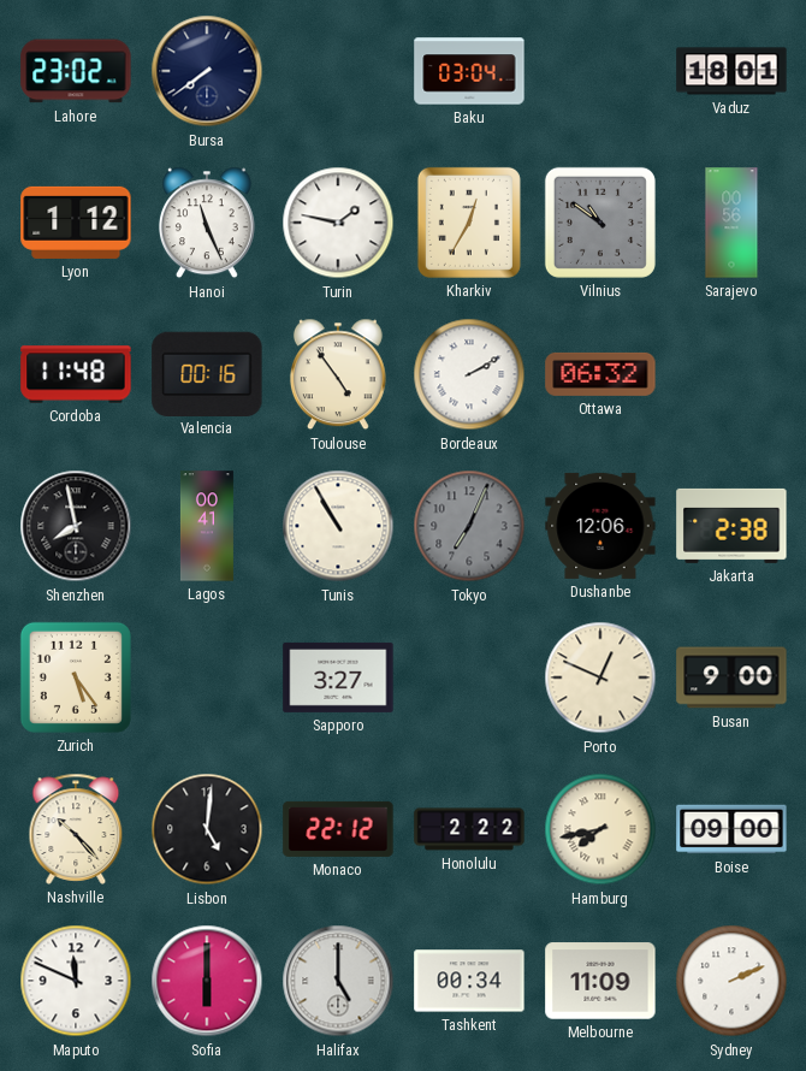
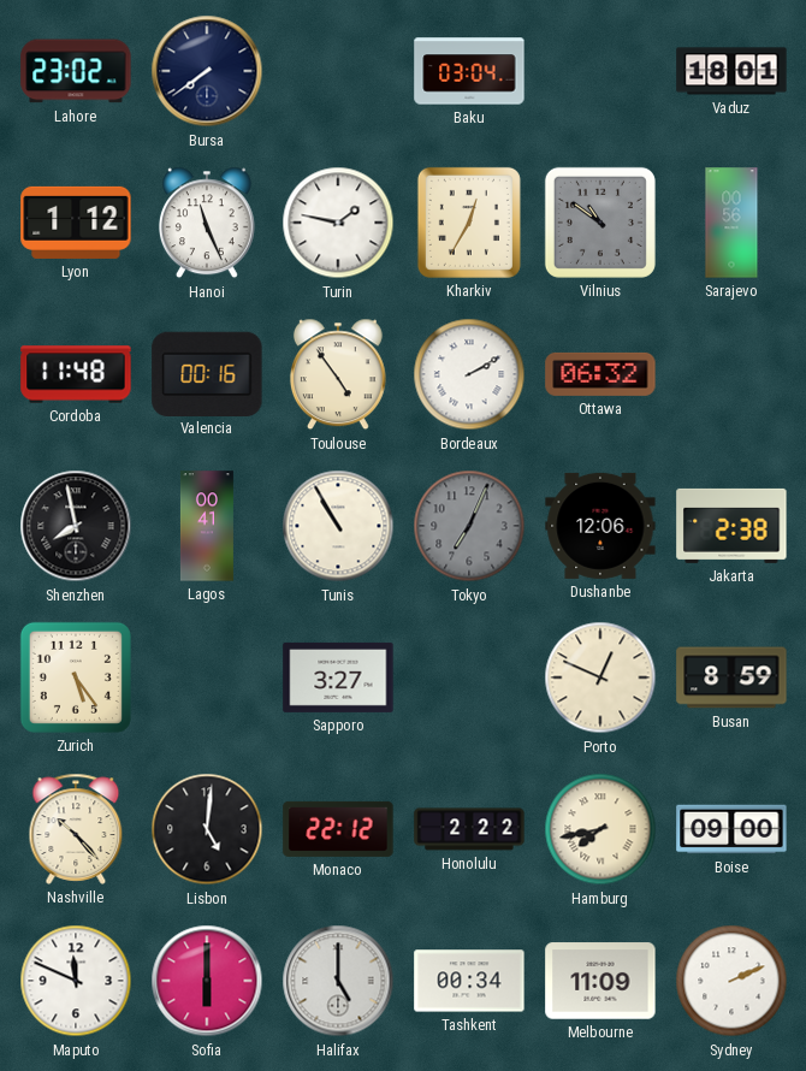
Busan: 9:00 -> 8:59 (731, 677)
